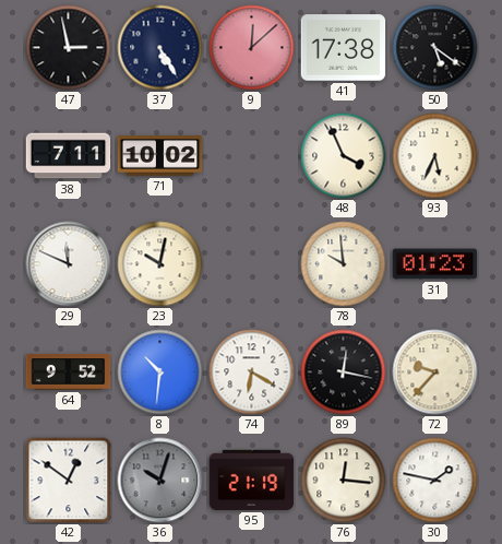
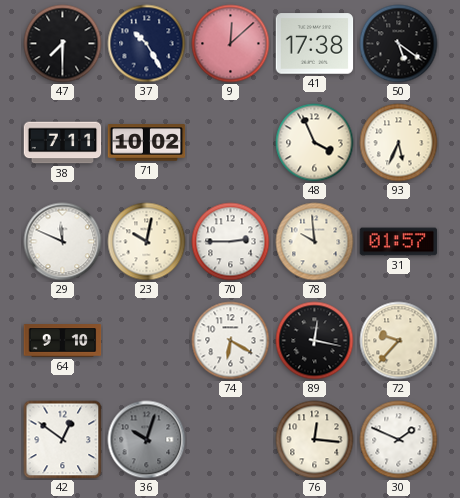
47: 2:58 -> 7:30 (63, 44)
37: 5:25 -> 10:25 (147, 44)
70: none -> 2:45 (231, 242)
31: 01:23 -> 01:57 (399, 242)
64: 9:52 -> 9:10 (63, 341)
8: 10:31 -> none (160, 372)
95: 21:19 -> none (252, 480)
30: 1:47 -> 1:49 (399, 440)
